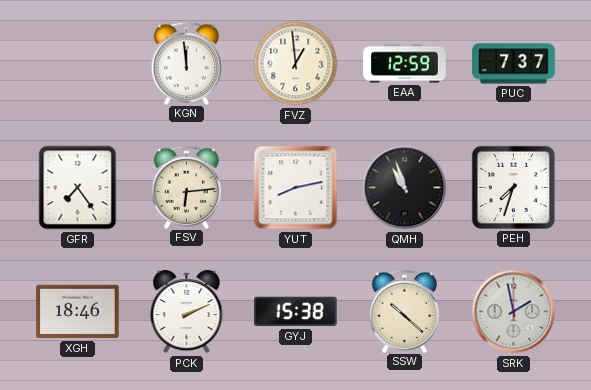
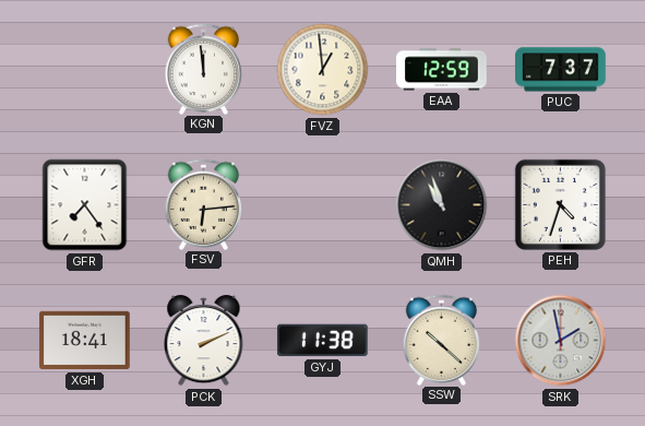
YUT: 8:13 -> none (296, 188)
PEH: 7:33 -> 4:33 (560, 204)
XGH: 18:46 -> 18:41 (85, 341)
GYJ: 15:38 -> 11:38 (323, 341)
